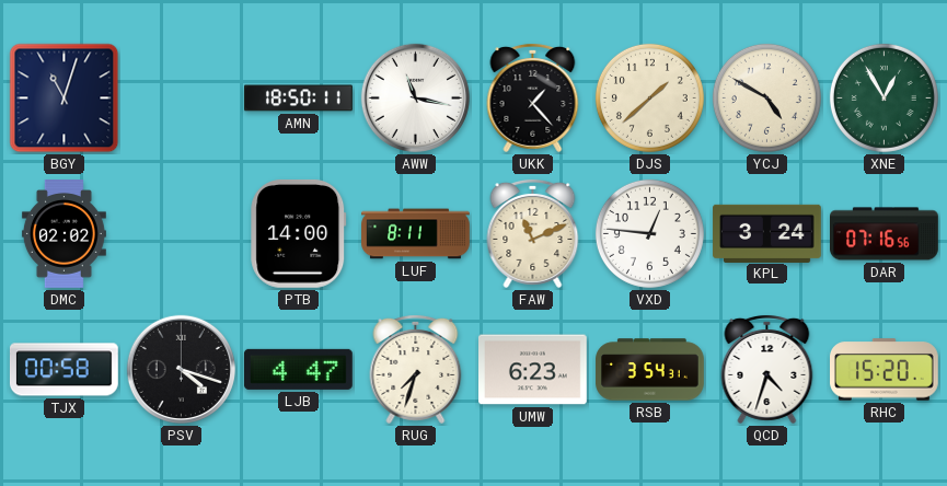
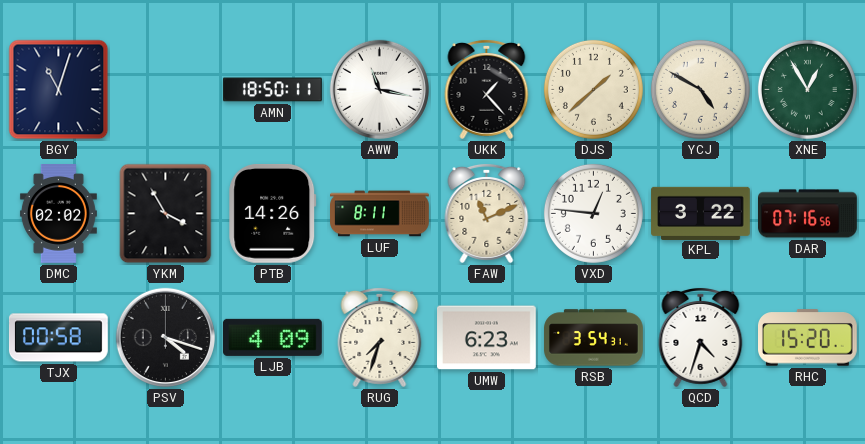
YKM: none -> 3:55 (166, 214)
PTB: 14:00 -> 14:26 (273, 213)
KPL: 3:24 -> 3:22 (701, 213)
LJB: 4:47 -> 4:09 (272, 337)
